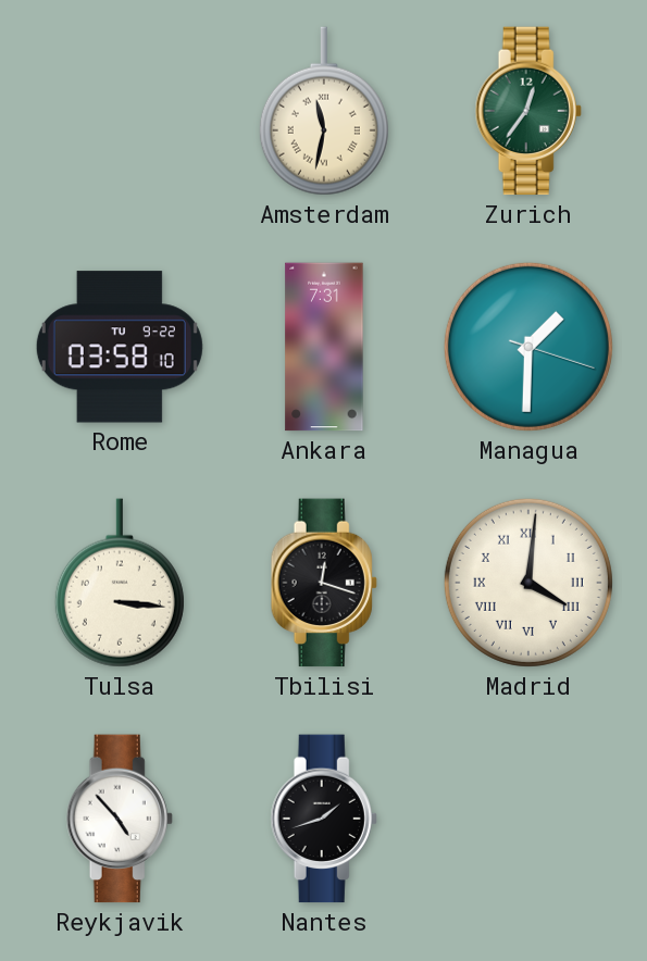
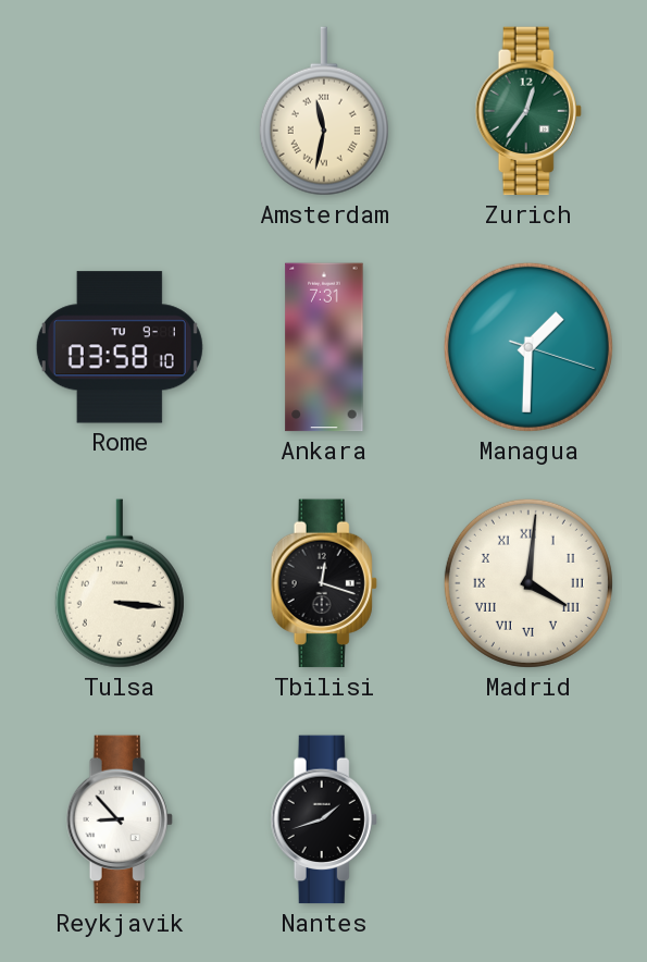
Rome date: TU 9-22 -> TU 9-1 (120, 347)
Reykjavik: 4:53 -> 8:53 (120, 819)
